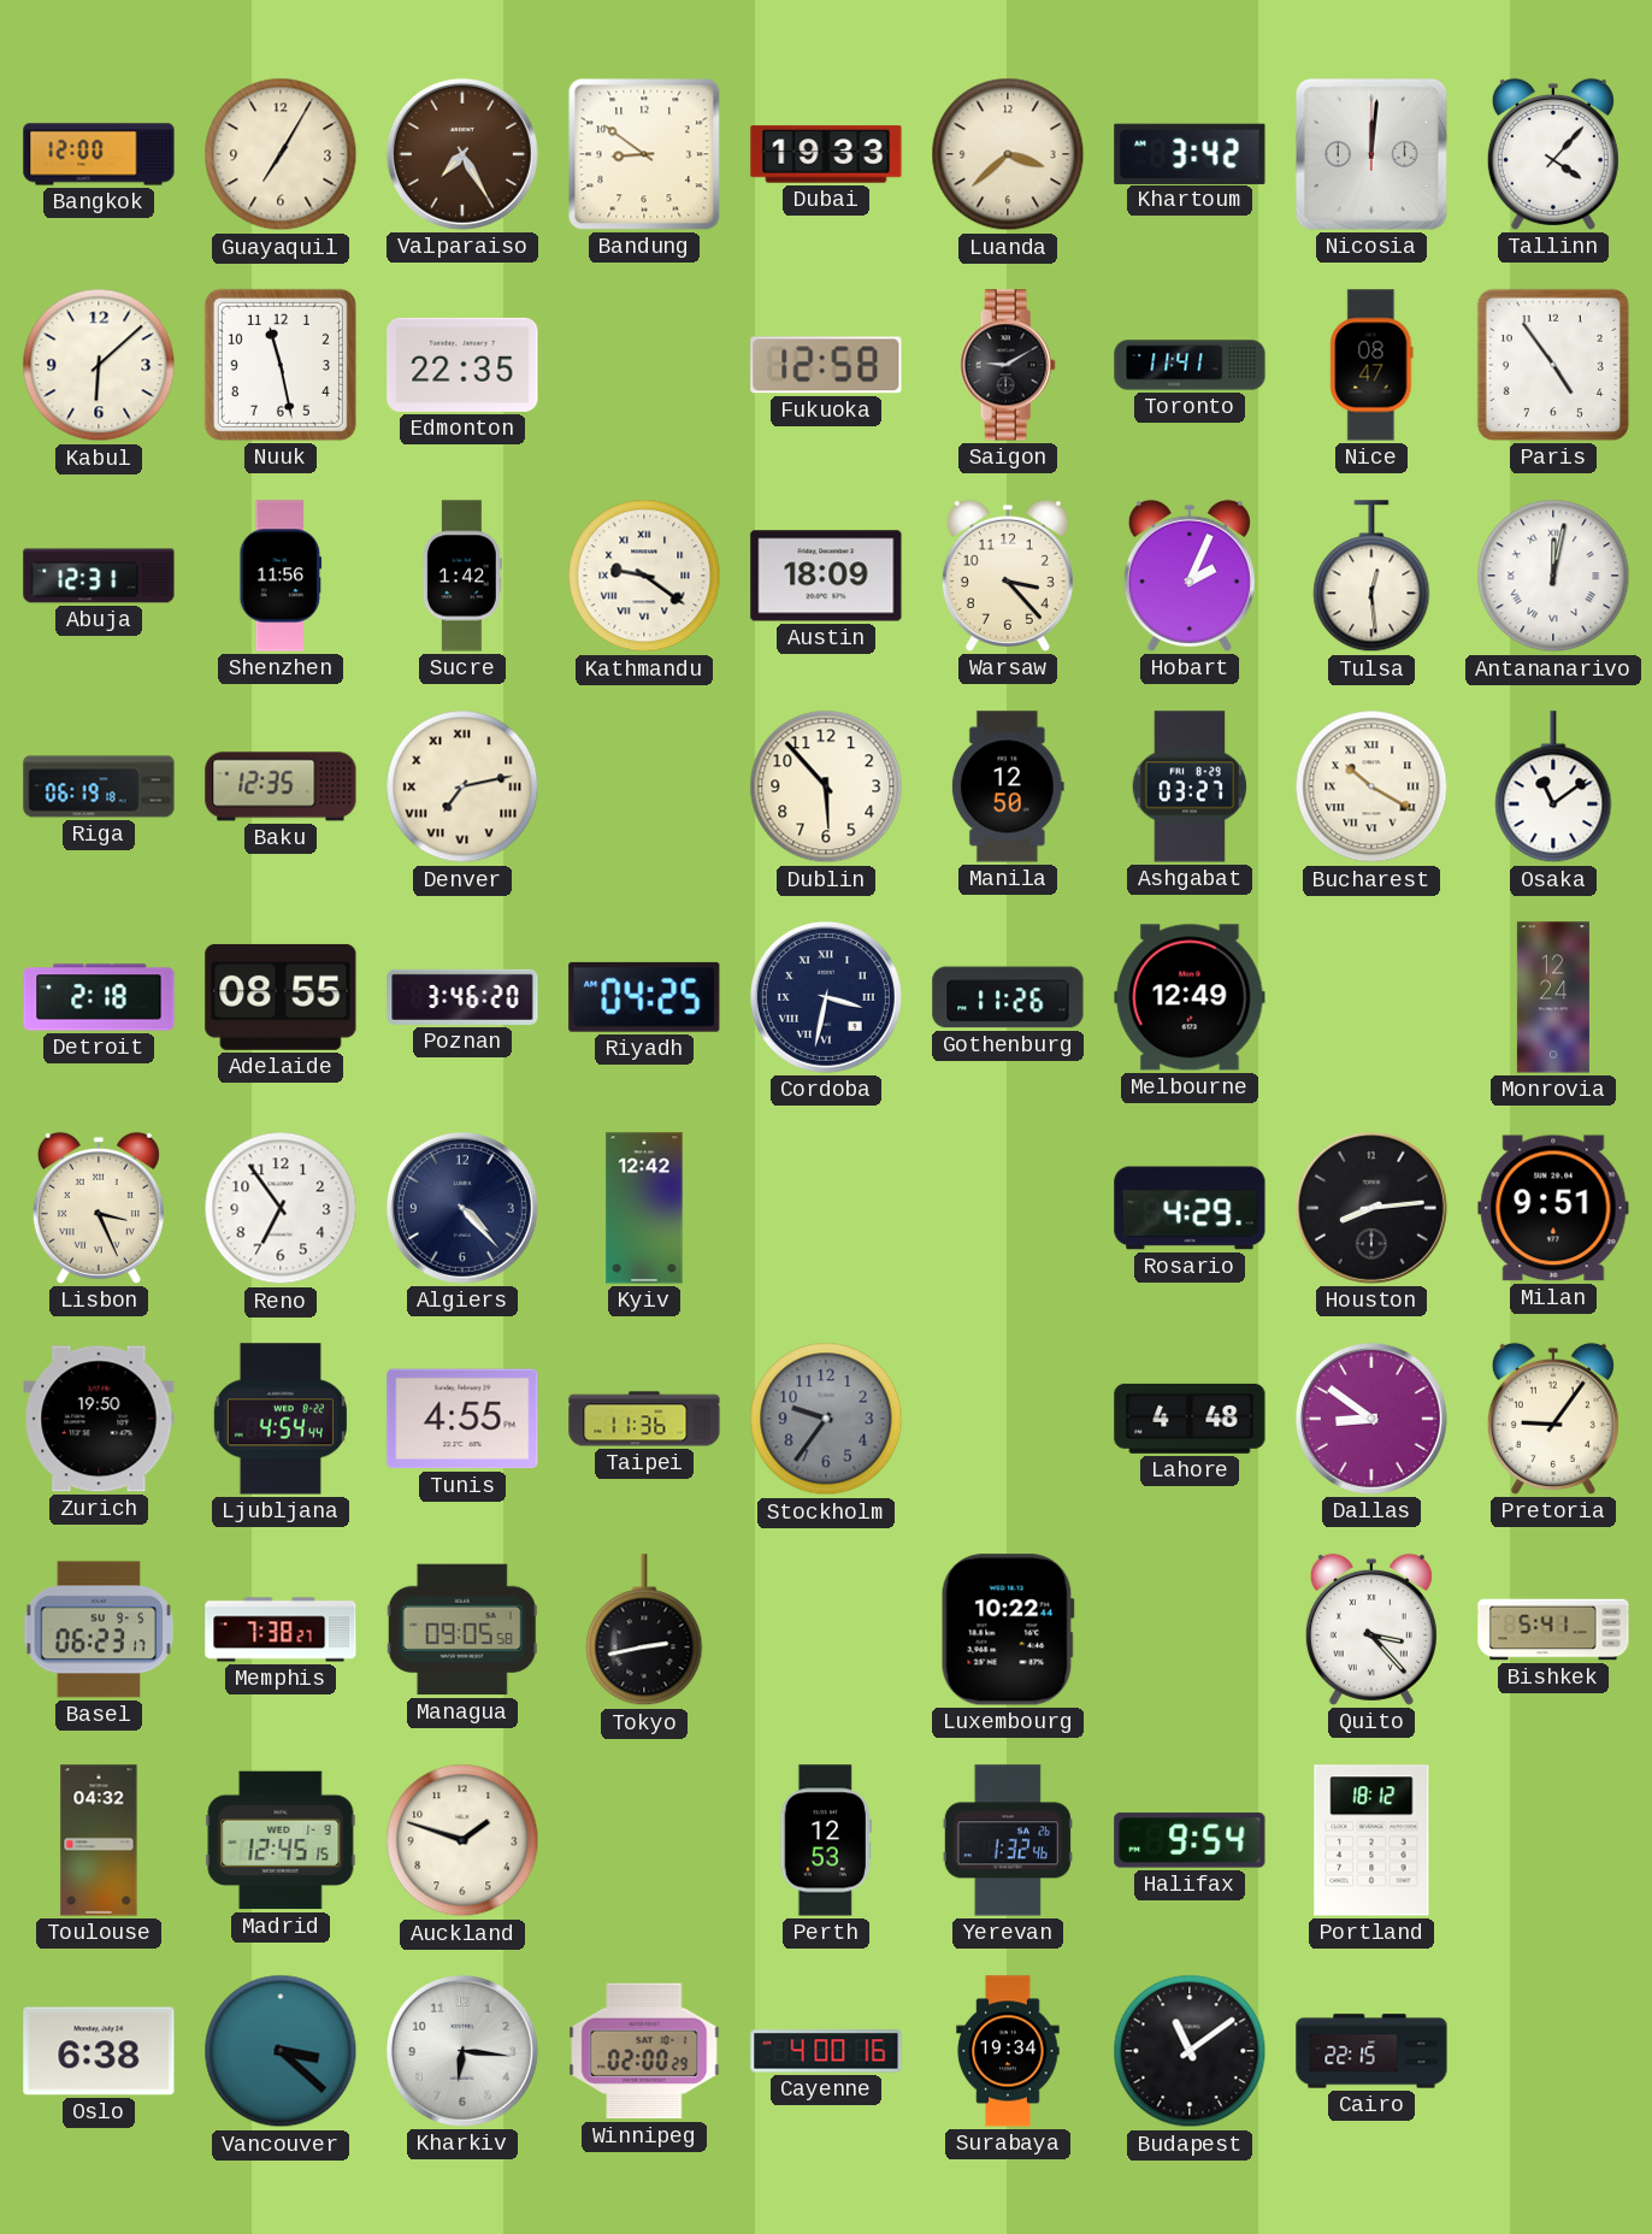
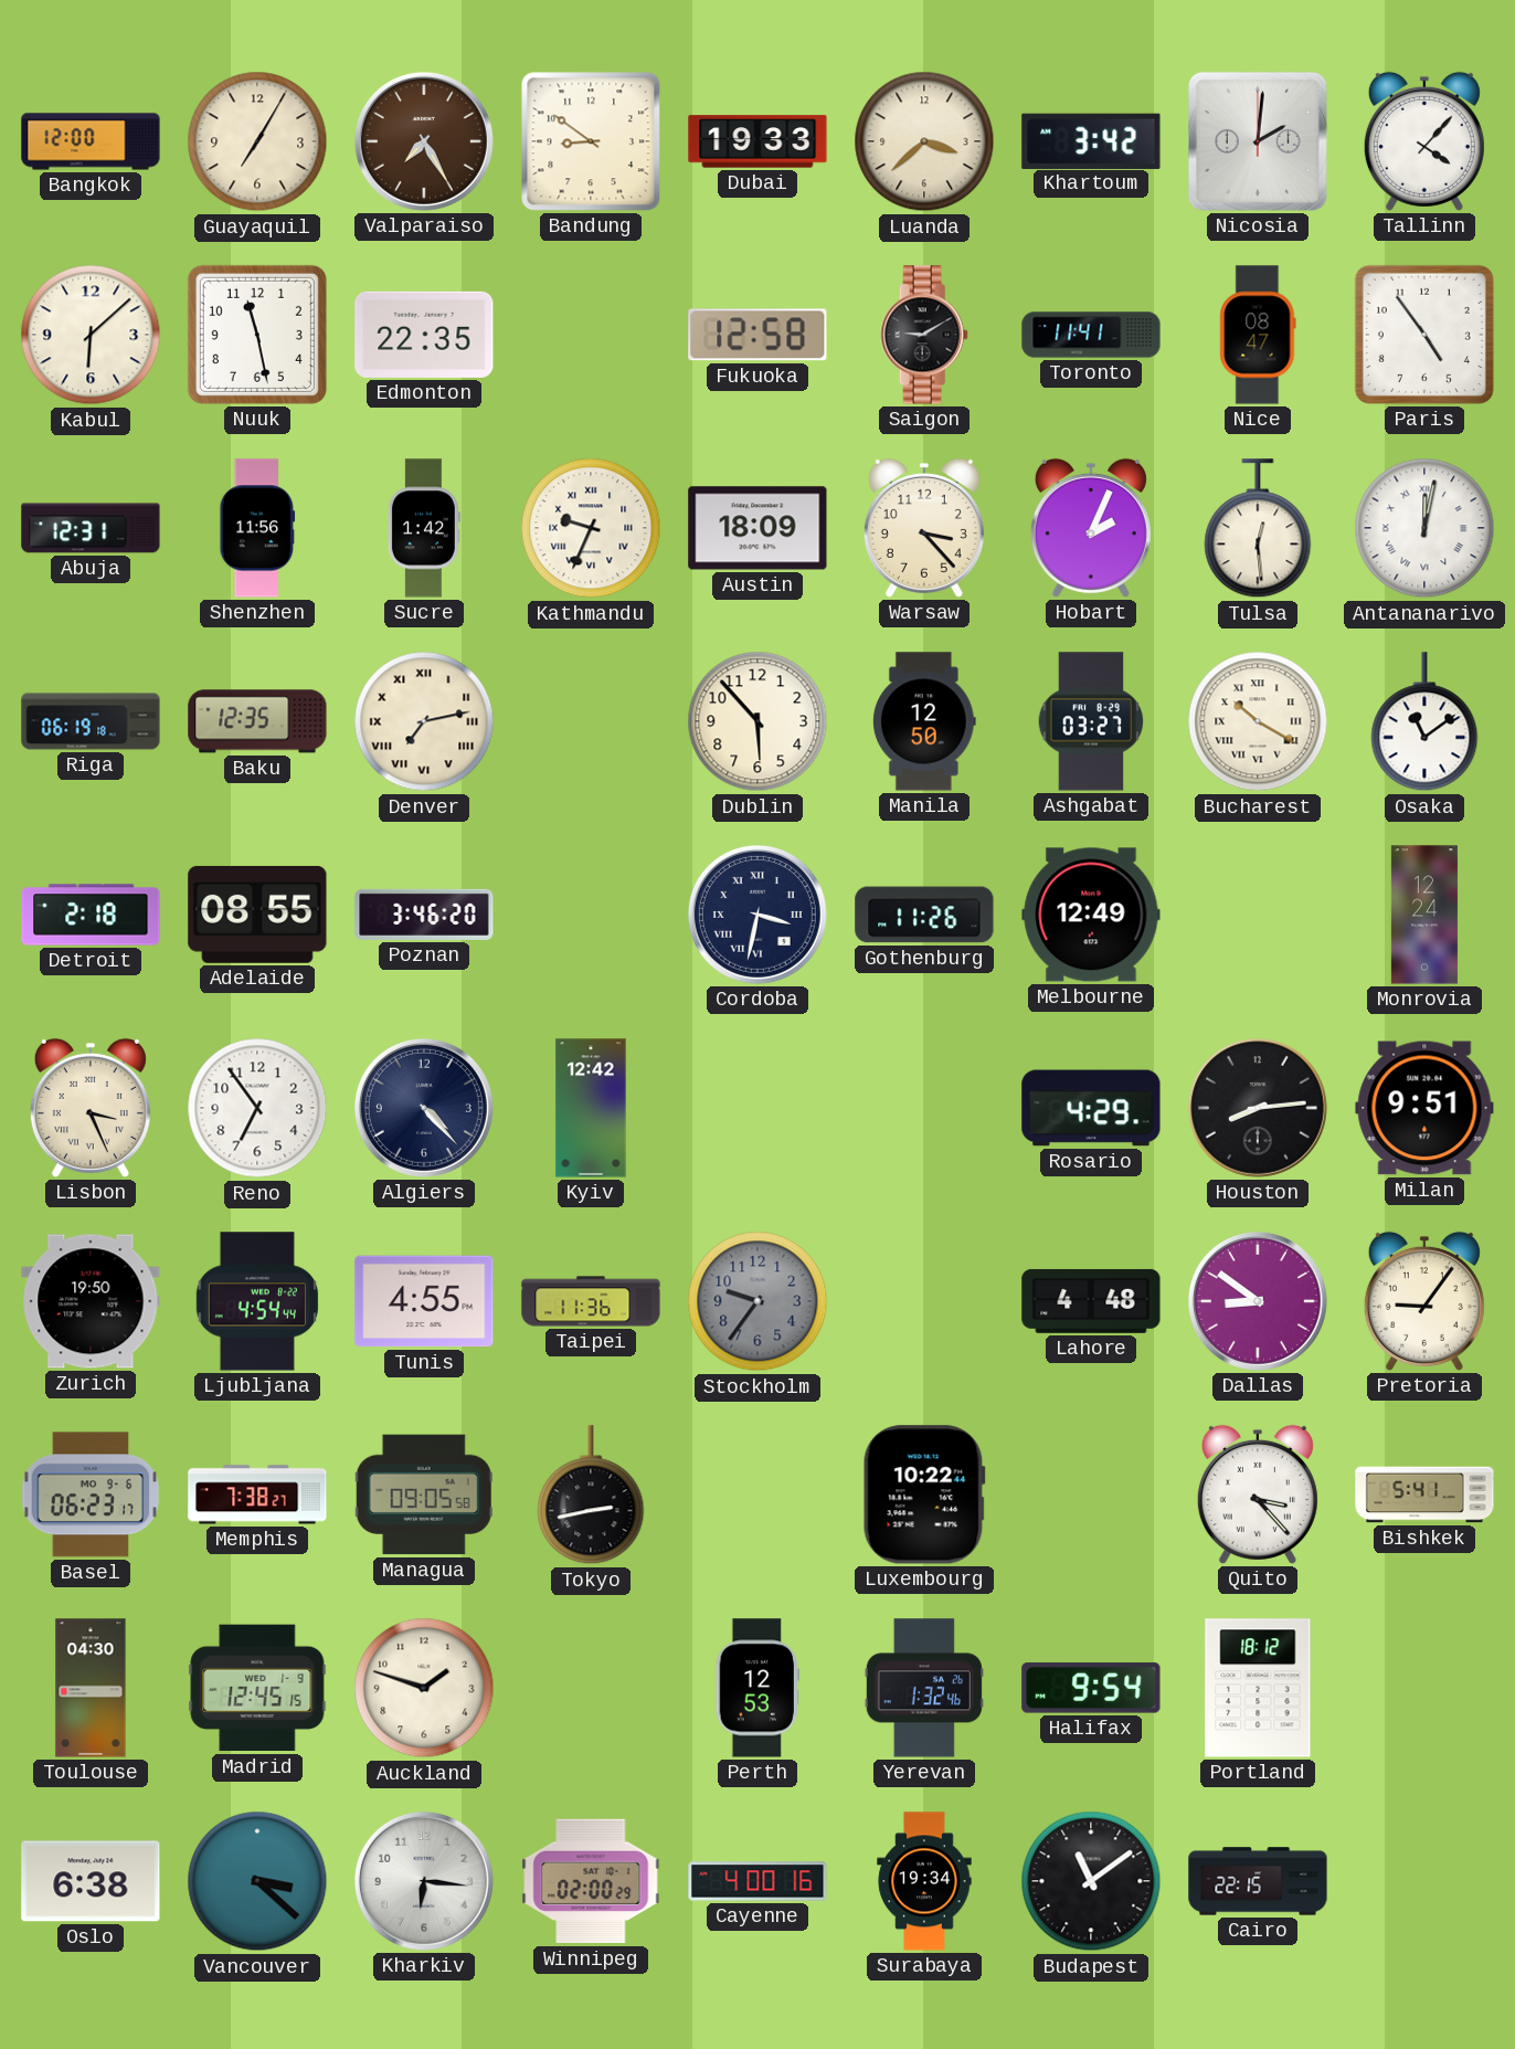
Nicosia: 12:01 -> 2:01 (1258, 141)
Kathmandu: 9:21 -> 9:34 (591, 528)
Riyadh: 04:25 -> none (644, 997)
Basel date: SU 9-5 -> MO 9-6 (91, 1494)
Toulouse: 04:32 -> 04:30 (91, 1688)
